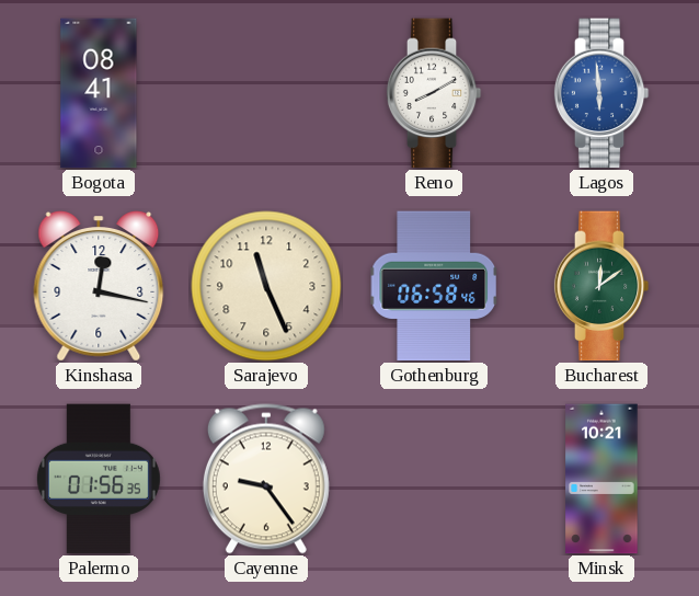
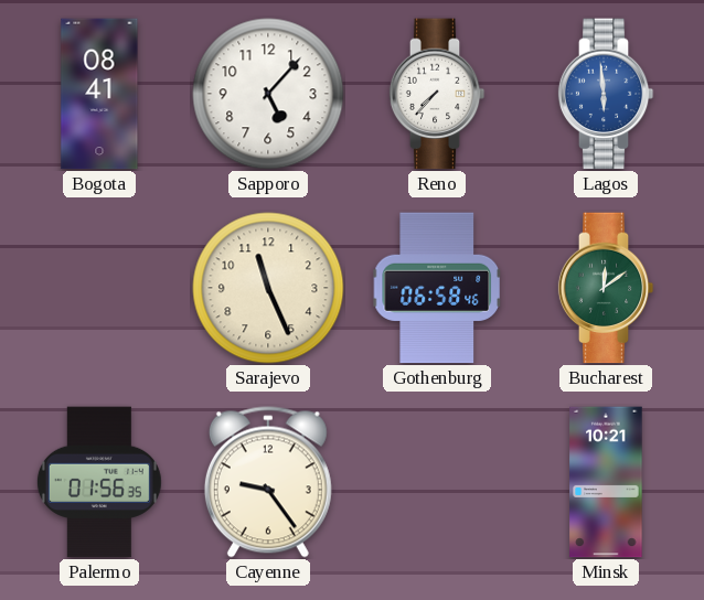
Sapporo: none -> 5:07 (268, 94)
Reno: 8:10 -> 7:37 (437, 94)
Kinshasa: 12:17 -> none (99, 286)
